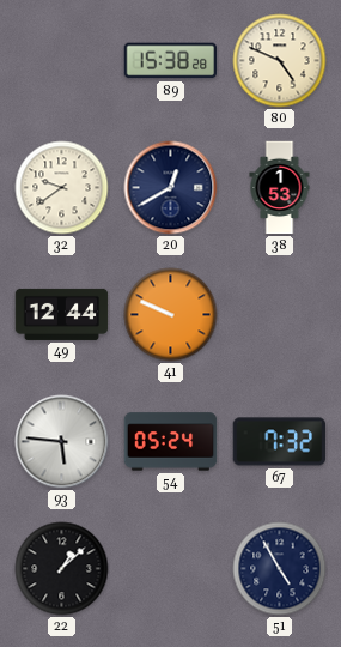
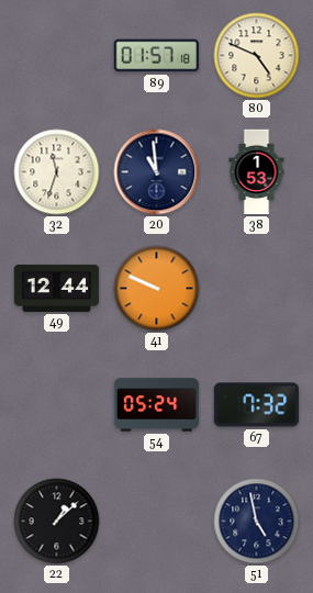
89: 15:38 -> 01:57 (157, 56)
32: 9:39 -> 11:33 (57, 172)
20: 12:40 -> 10:59 (157, 172)
93: 5:46 -> none (62, 442)
51: 4:55 -> 4:58 (257, 522)
